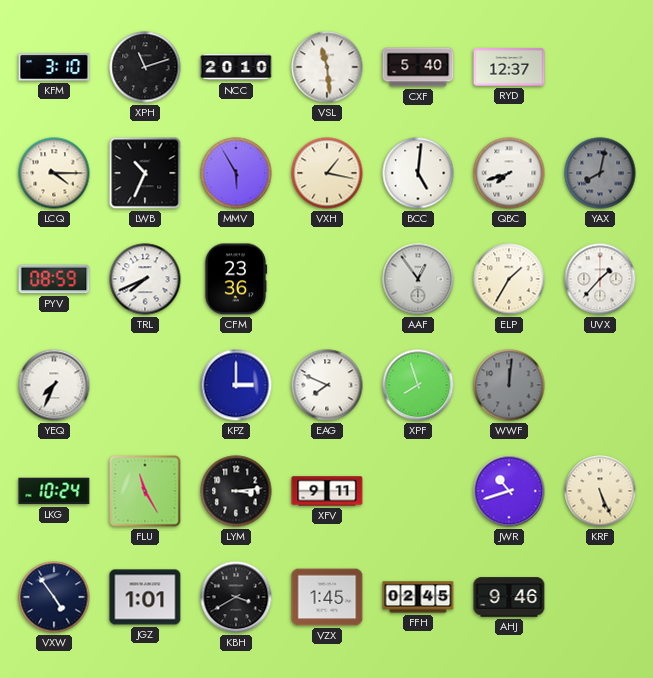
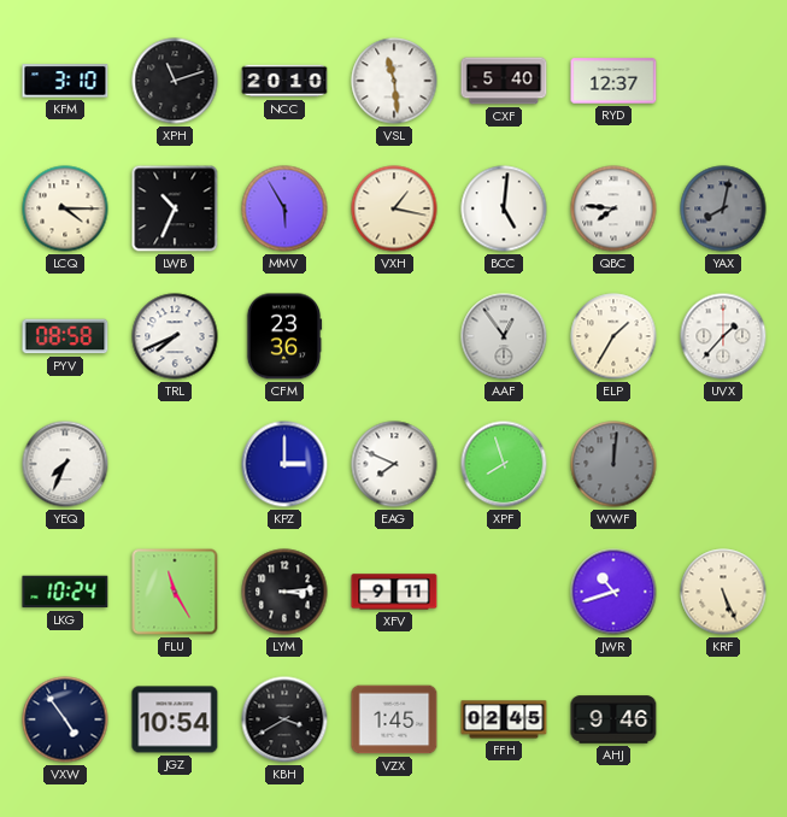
QBC: 7:42 -> 7:46 (613, 208)
PYV: 08:59 -> 08:58 (65, 336)
JGZ: 1:01 -> 10:54 (175, 719)
